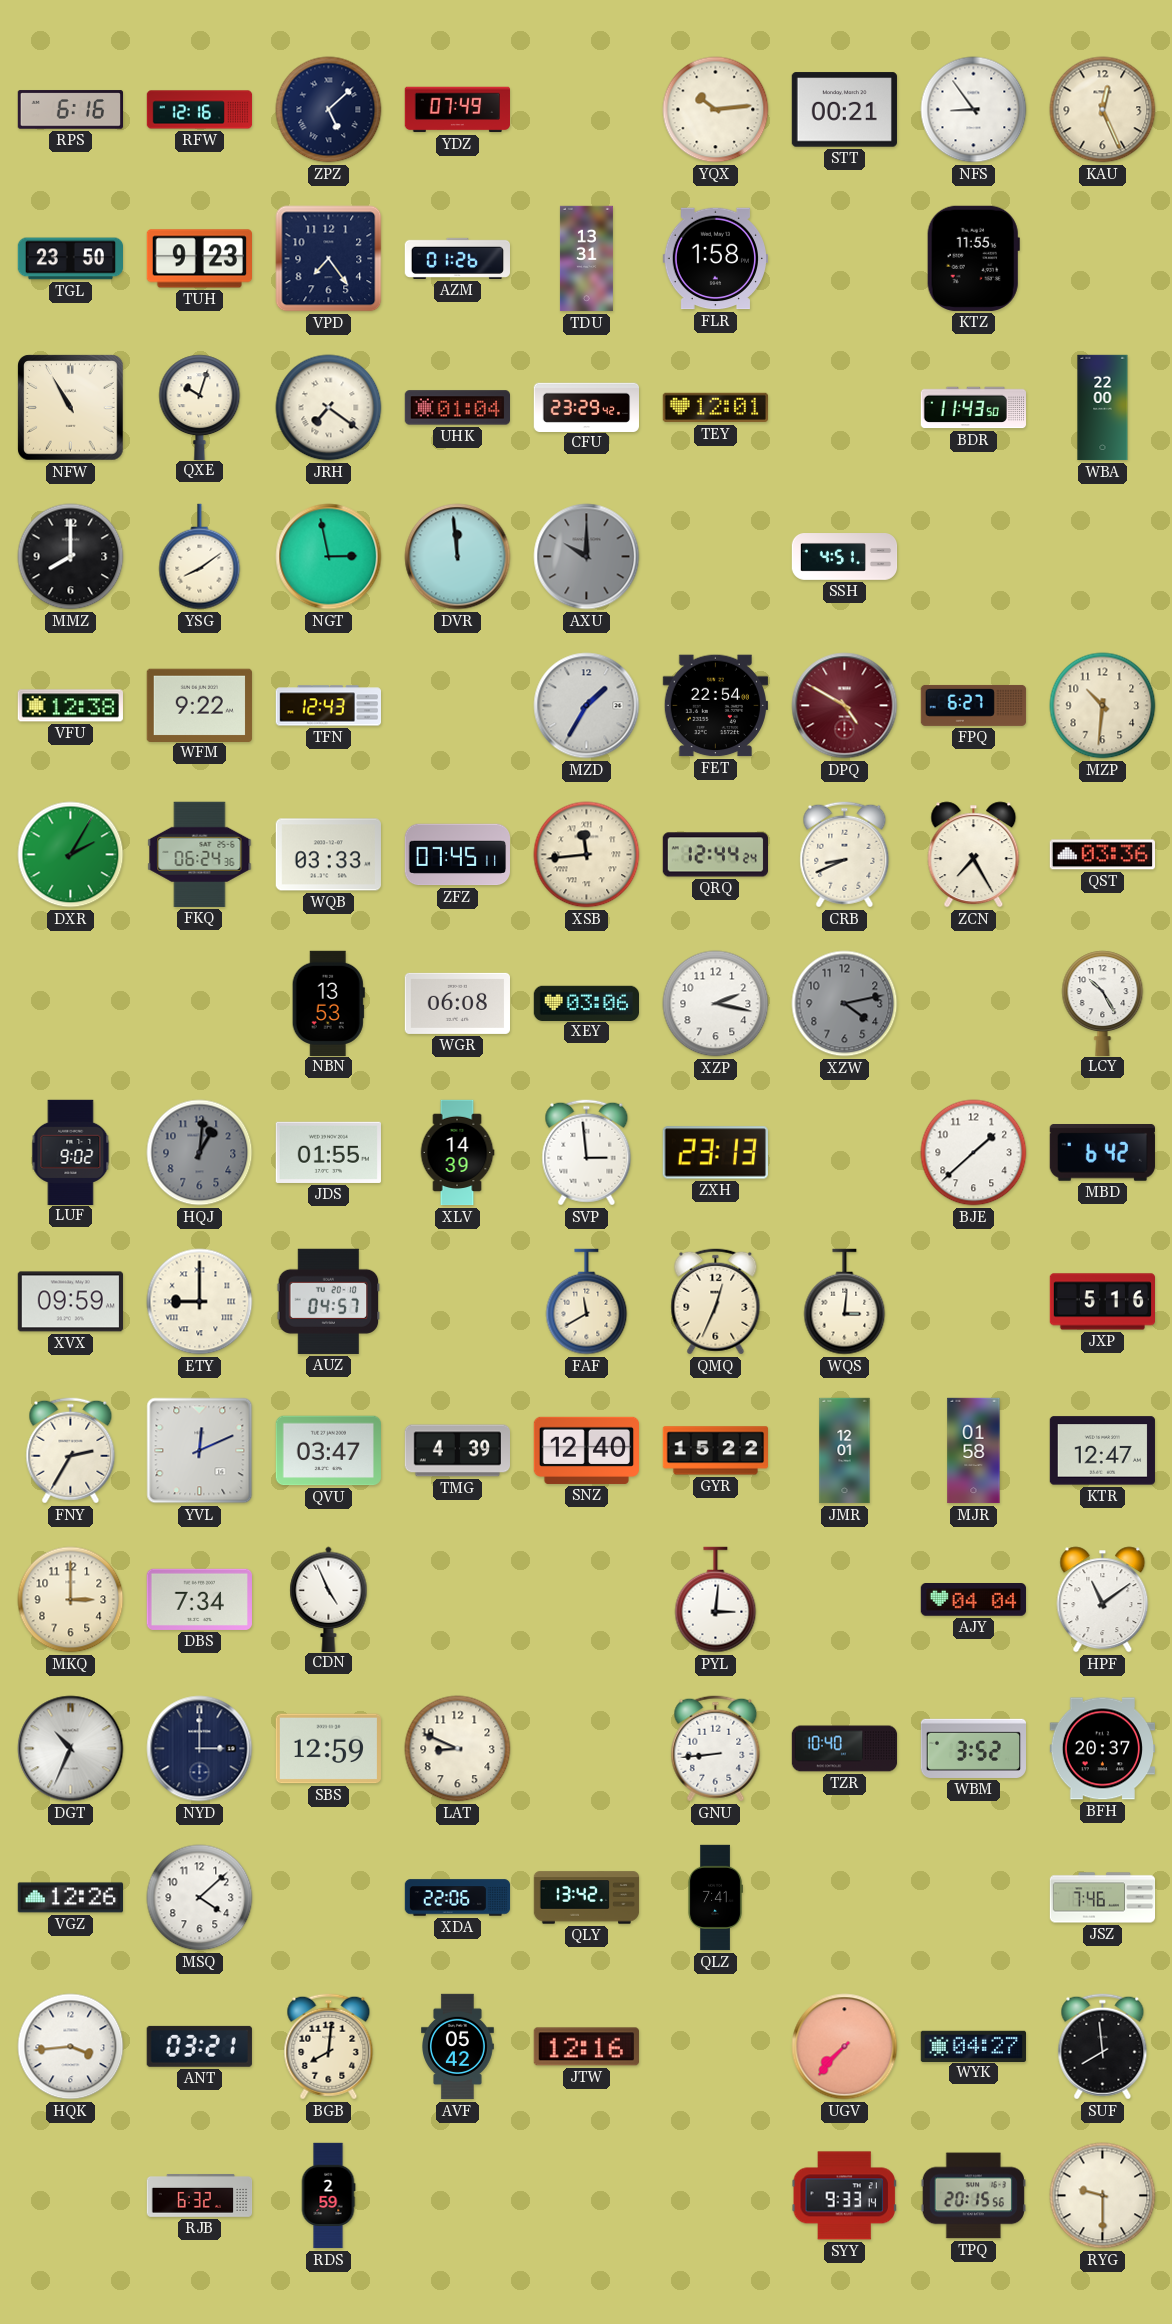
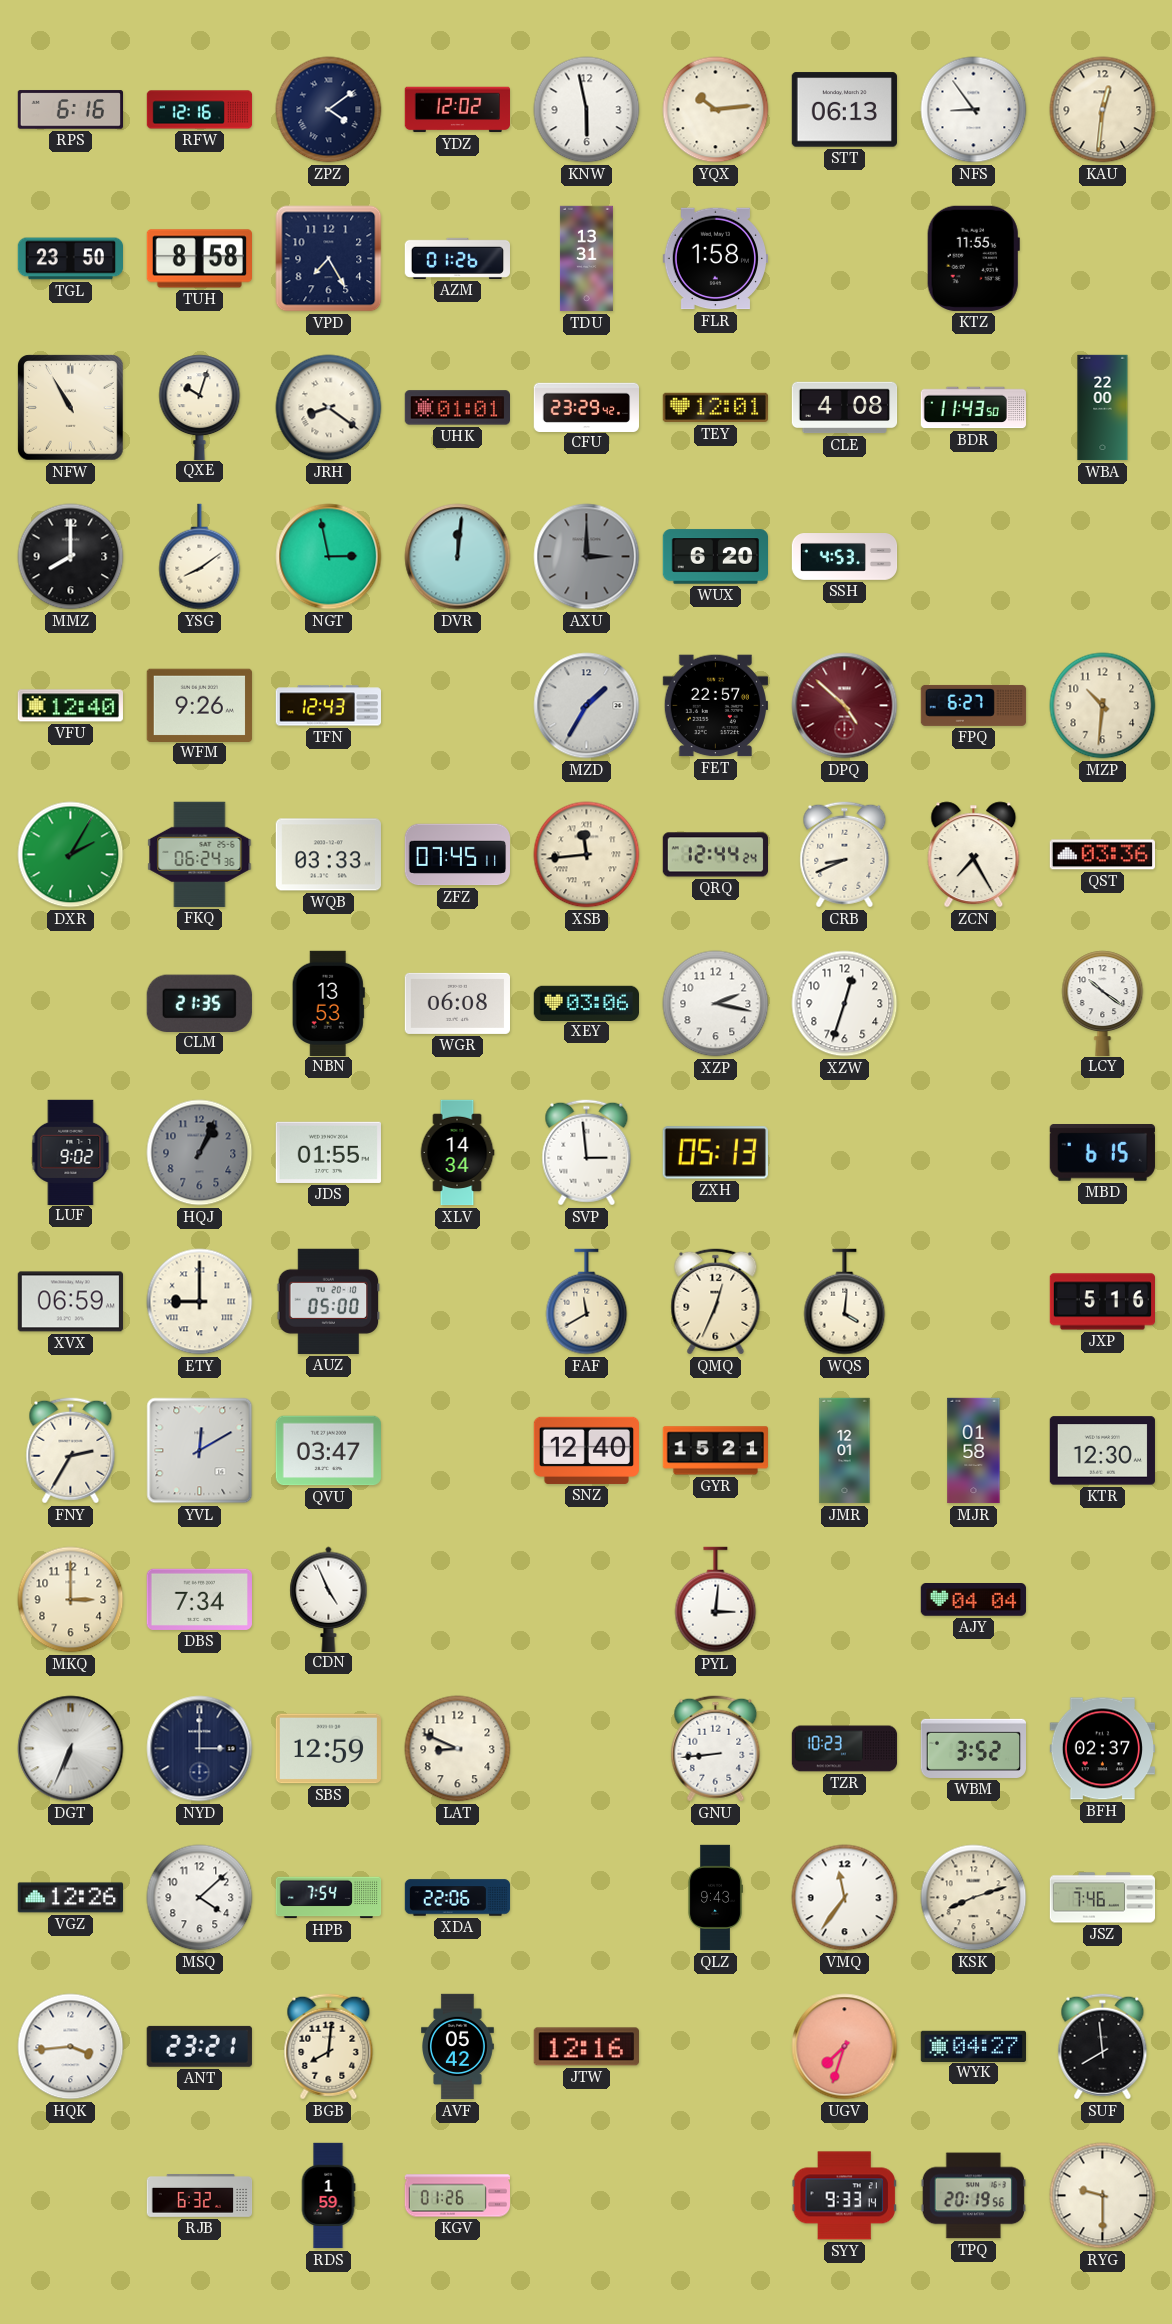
ZPZ: 5:08 -> 4:09 (329, 110)
YDZ: 07:49 -> 12:02 (457, 110)
KNW: none -> 5:58 (587, 110)
STT: 00:21 -> 06:13 (844, 110)
KAU: 12:26 -> 12:31 (1103, 110)
TUH: 9:23 -> 8:58 (199, 259)
VPD: 7:24 -> 7:25 (329, 259)
JRH: 7:21 -> 8:21 (329, 408)
UHK: 01:04 -> 01:01 (457, 408)
CLE: none -> 4:08 (845, 408)
DVR: 11:59 -> 12:01 (458, 557)
AXU: 10:00 -> 3:00 (587, 557)
WUX: none -> 6:20 (715, 557)
SSH: 4:51 -> 4:53 (845, 557)
VFU: 12:38 -> 12:40 (70, 706)
WFM: 9:22 -> 9:26 (199, 705)
FET: 22:54 -> 22:57 (715, 706)
DPQ: 4:50 -> 4:52 (845, 706)
CLM: none -> 21:35 (199, 1003)
XZW: 4:13 -> 12:33 (845, 1004)
XZW dial: grey -> white (845, 1004)
LCY: 10:25 -> 10:21 (1103, 1003)
HQJ: 1:01 -> 1:04 (200, 1153)
XLV: 14:39 -> 14:34 (457, 1153)
ZXH: 23:13 -> 05:13 (715, 1153)
BJE: 1:38 -> none (974, 1153)
MBD: 6:42 -> 6:15 (1102, 1153)
XVX: 09:59 -> 06:59 (70, 1302)
AUZ: 04:57 -> 05:00 (329, 1301)
WQS: 3:01 -> 4:01 (845, 1302)
YVL: 12:11 -> 12:10 (200, 1451)
TMG: 4:39 -> none (457, 1451)
GYR: 15:22 -> 15:21 (715, 1451)
KTR: 12:47 -> 12:30 (1102, 1451)
HPF: 11:09 -> none (1103, 1600)
DGT: 10:34 -> 6:34 (71, 1749)
TZR: 10:40 -> 10:23 (845, 1749)
BFH: 20:37 -> 02:37 (1102, 1749)
HPB: none -> 7:54 (329, 1898)
QLY: 13:42 -> none (587, 1898)
QLZ: 7:41 -> 9:43 (715, 1898)
VMQ: none -> 11:36 (845, 1898)
KSK: none -> 8:12 (974, 1898)
ANT: 03:21 -> 23:21 (199, 2046)
UGV: 7:37 -> 7:33 (845, 2047)
RDS: 2:59 -> 1:59 (328, 2196)
KGV: none -> 01:26 (457, 2196)
TPQ: 20:15 -> 20:19 (973, 2196)
